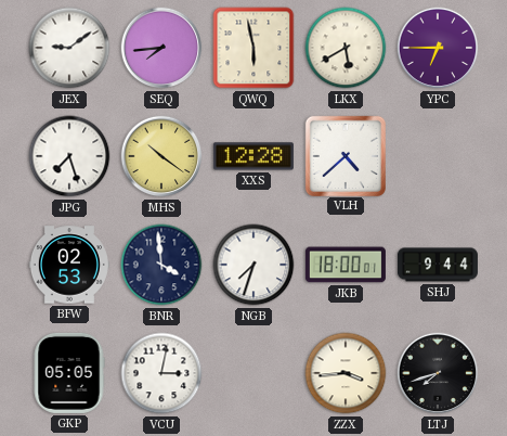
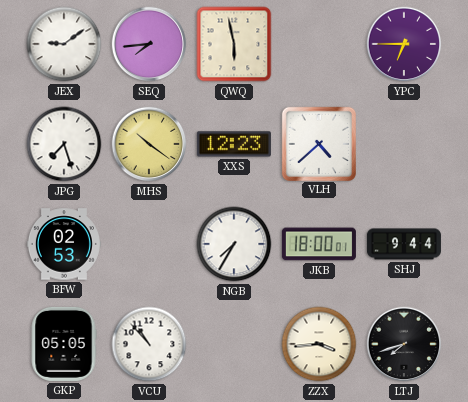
LKX: 5:40 -> none (346, 48)
XXS: 12:28 -> 12:23 (234, 144)
BNR: 3:59 -> none (161, 265)
NGB: 7:33 -> 7:35 (234, 244)
VCU: 3:02 -> 10:53 (149, 344)
